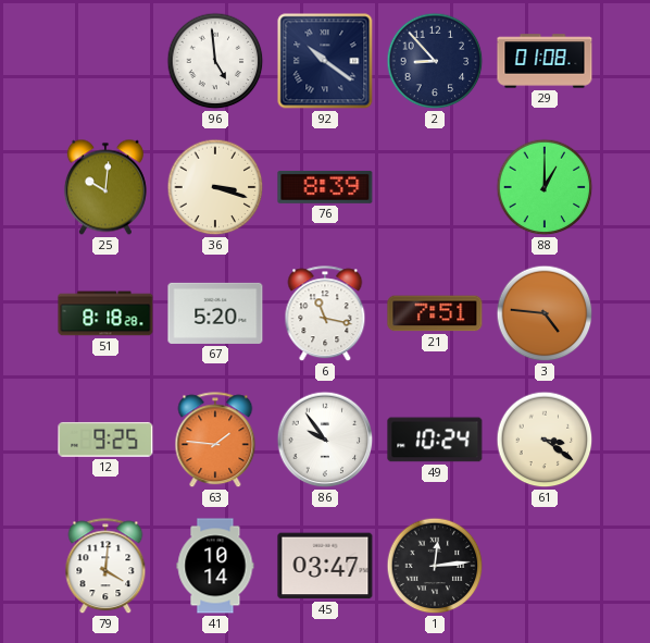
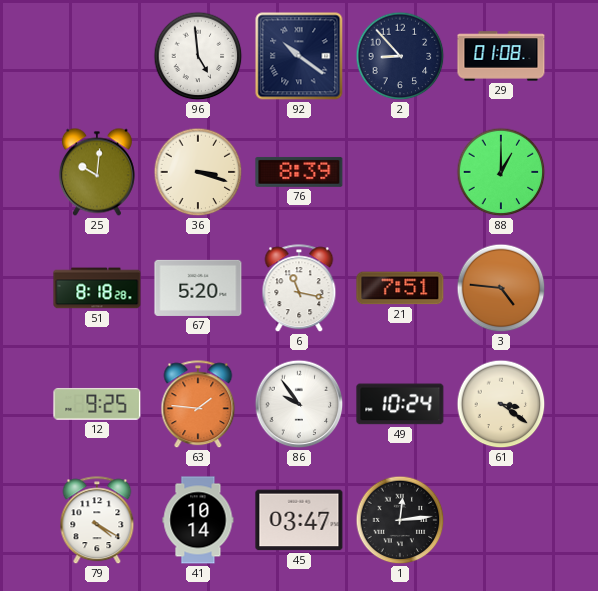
79: 4:01 -> 4:20 (97, 521)
